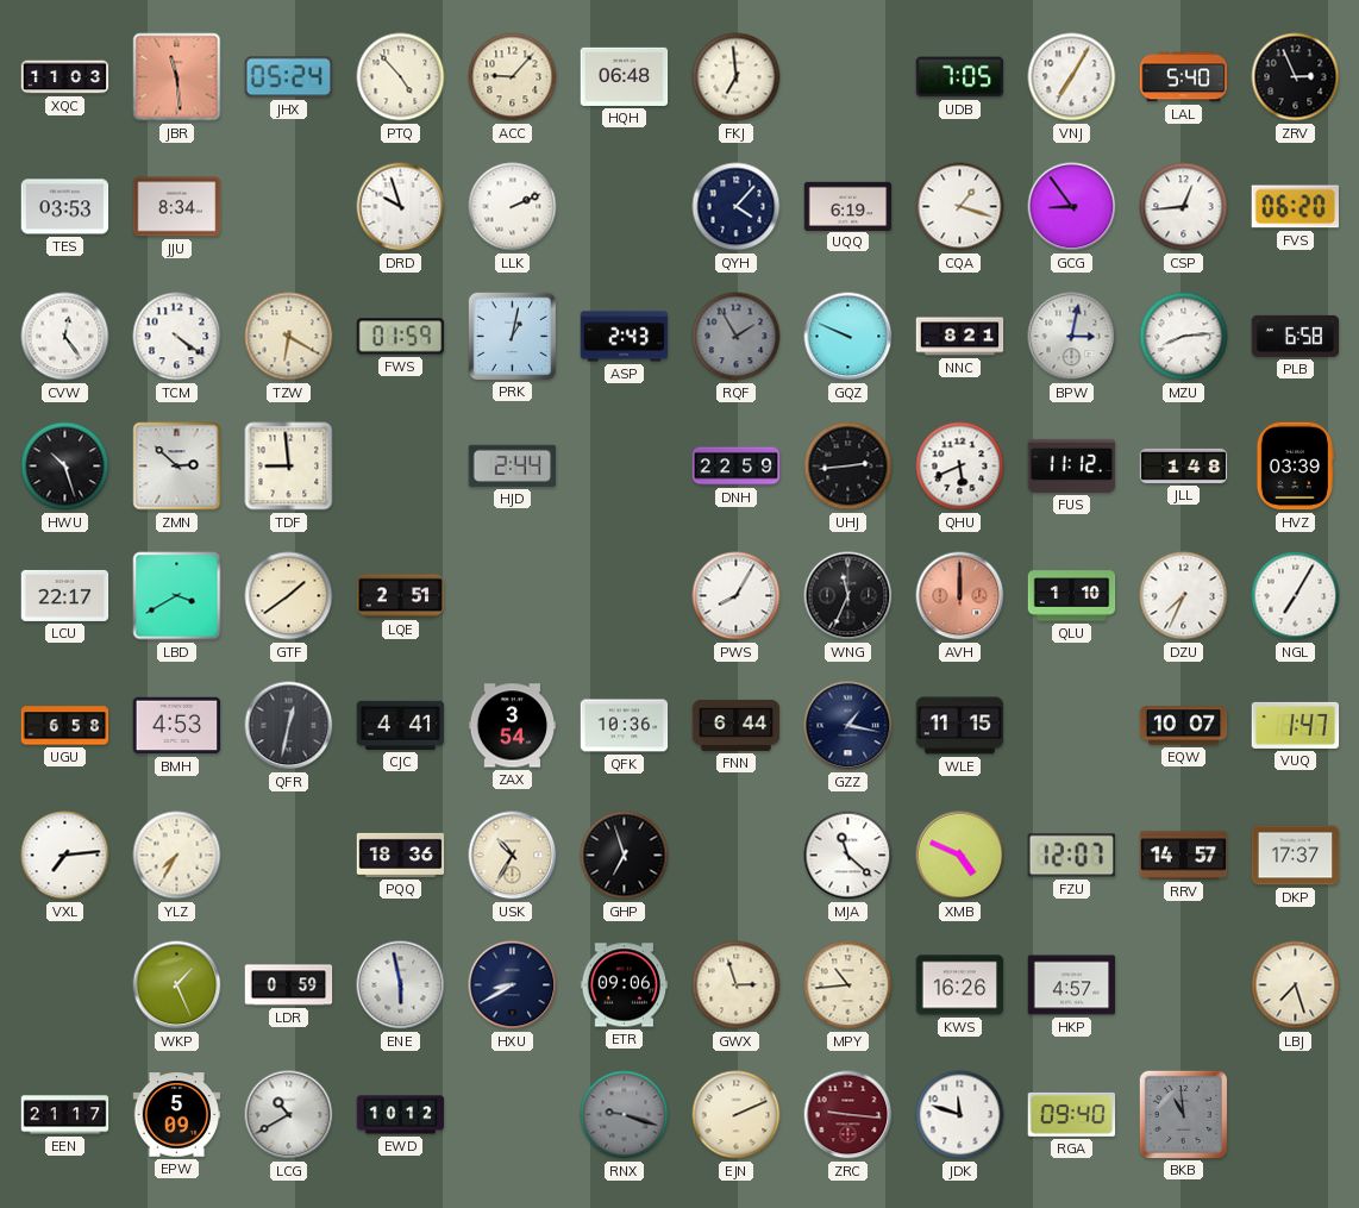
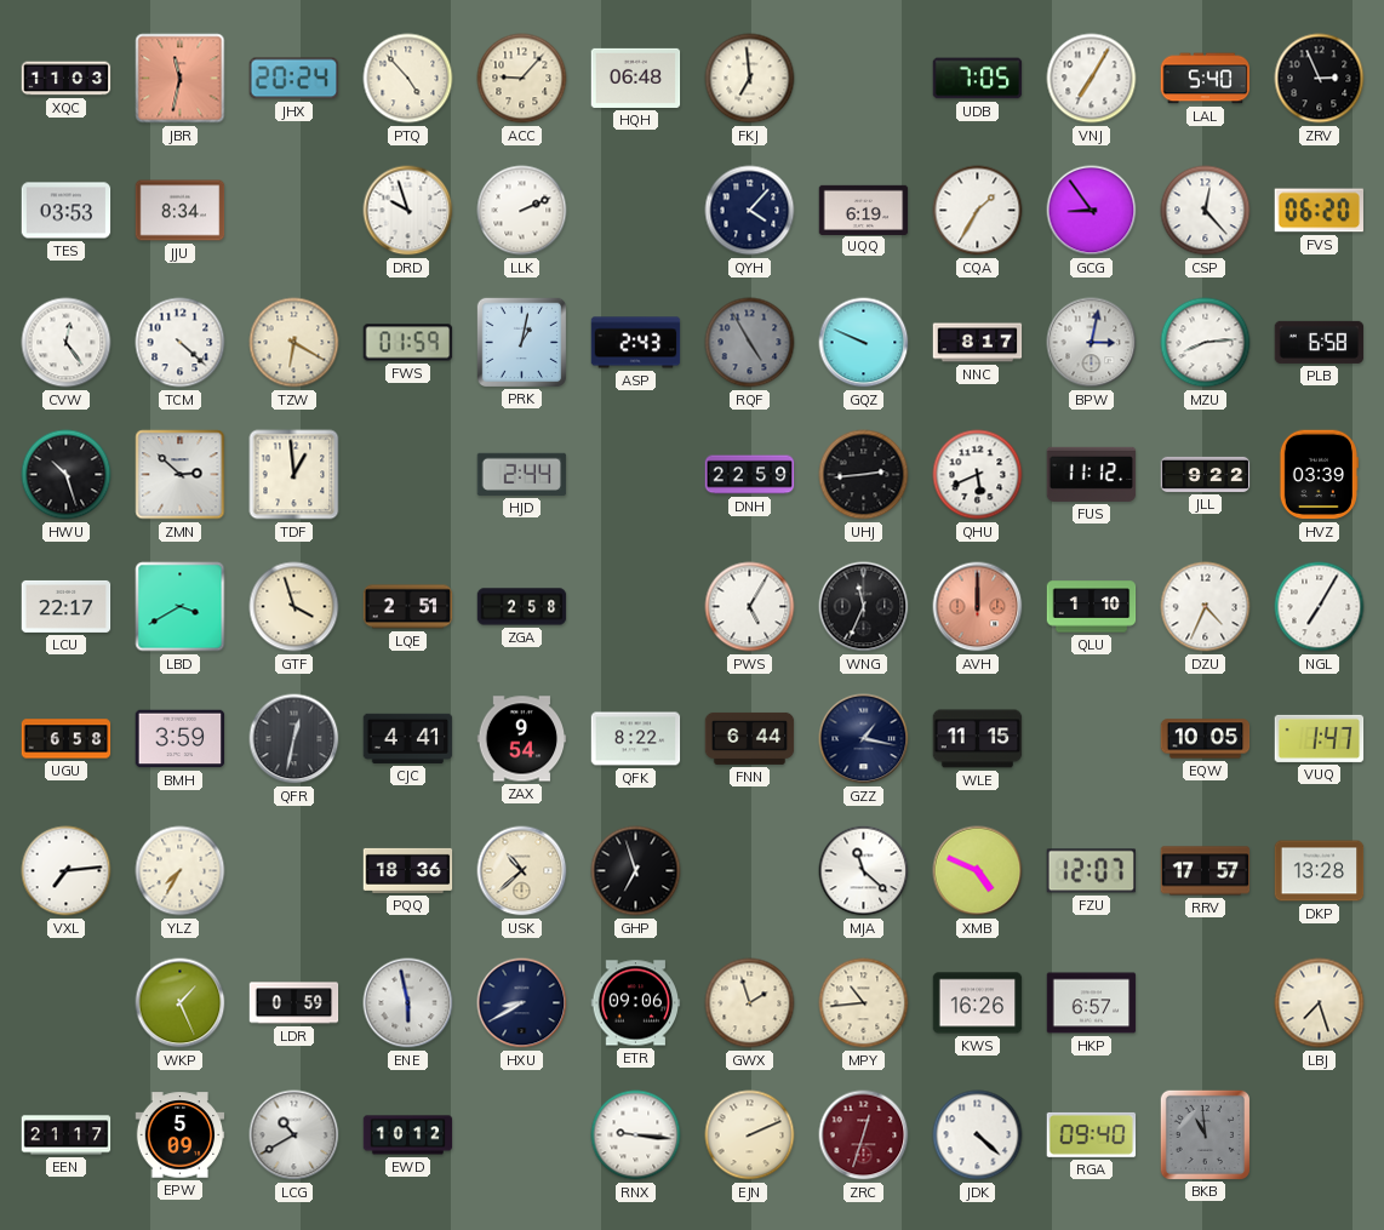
JBR: 11:29 -> 11:32 (181, 79)
JHX: 05:24 -> 20:24 (294, 79)
CQA: 1:18 -> 1:35 (978, 211)
CSP: 12:44 -> 12:23 (1206, 211)
TCM: 4:21 -> 4:22 (181, 343)
RQF: 1:55 -> 4:55 (750, 343)
NNC: 8:21 -> 8:17 (978, 343)
TDF: 8:59 -> 12:59 (294, 475)
JLL: 1:48 -> 9:22 (1206, 474)
GTF: 1:39 -> 3:57 (294, 607)
ZGA: none -> 2:58 (522, 607)
PWS: 8:05 -> 5:05 (750, 607)
DZU: 7:34 -> 4:34 (1206, 607)
BMH: 4:53 -> 3:59 (181, 739)
ZAX: 3:54 -> 9:54 (522, 739)
QFK: 10:36 -> 8:22 (636, 739)
EQW: 10:07 -> 10:05 (1206, 739)
USK: 10:35 -> 10:38 (522, 871)
RRV: 14:57 -> 17:57 (1206, 871)
DKP: 17:37 -> 13:28 (1320, 871)
GWX: 2:57 -> 1:57 (750, 1003)
HKP: 4:57 -> 6:57 (1092, 1003)
RNX: 9:18 -> 9:16 (636, 1135)
RNX dial: grey -> white (636, 1135)
ZRC: 9:16 -> 12:33 (864, 1135)
JDK: 11:48 -> 4:22 (978, 1135)
